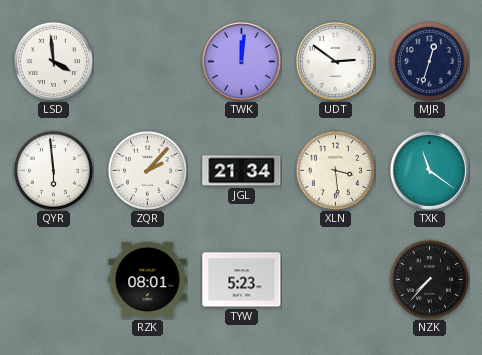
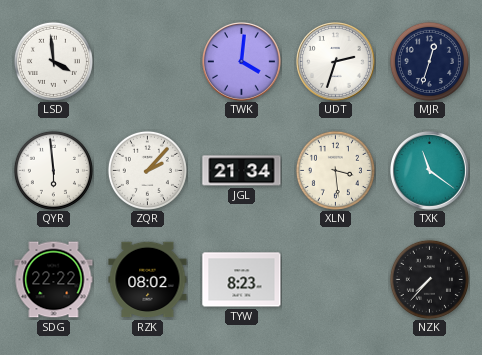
TWK: 12:01 -> 4:01 (242, 62)
UDT: 2:51 -> 2:33 (336, 62)
SDG: none -> 22:22 (54, 280)
RZK: 08:01 -> 08:02 (148, 280)
TYW: 5:23 -> 8:23 (242, 280)
